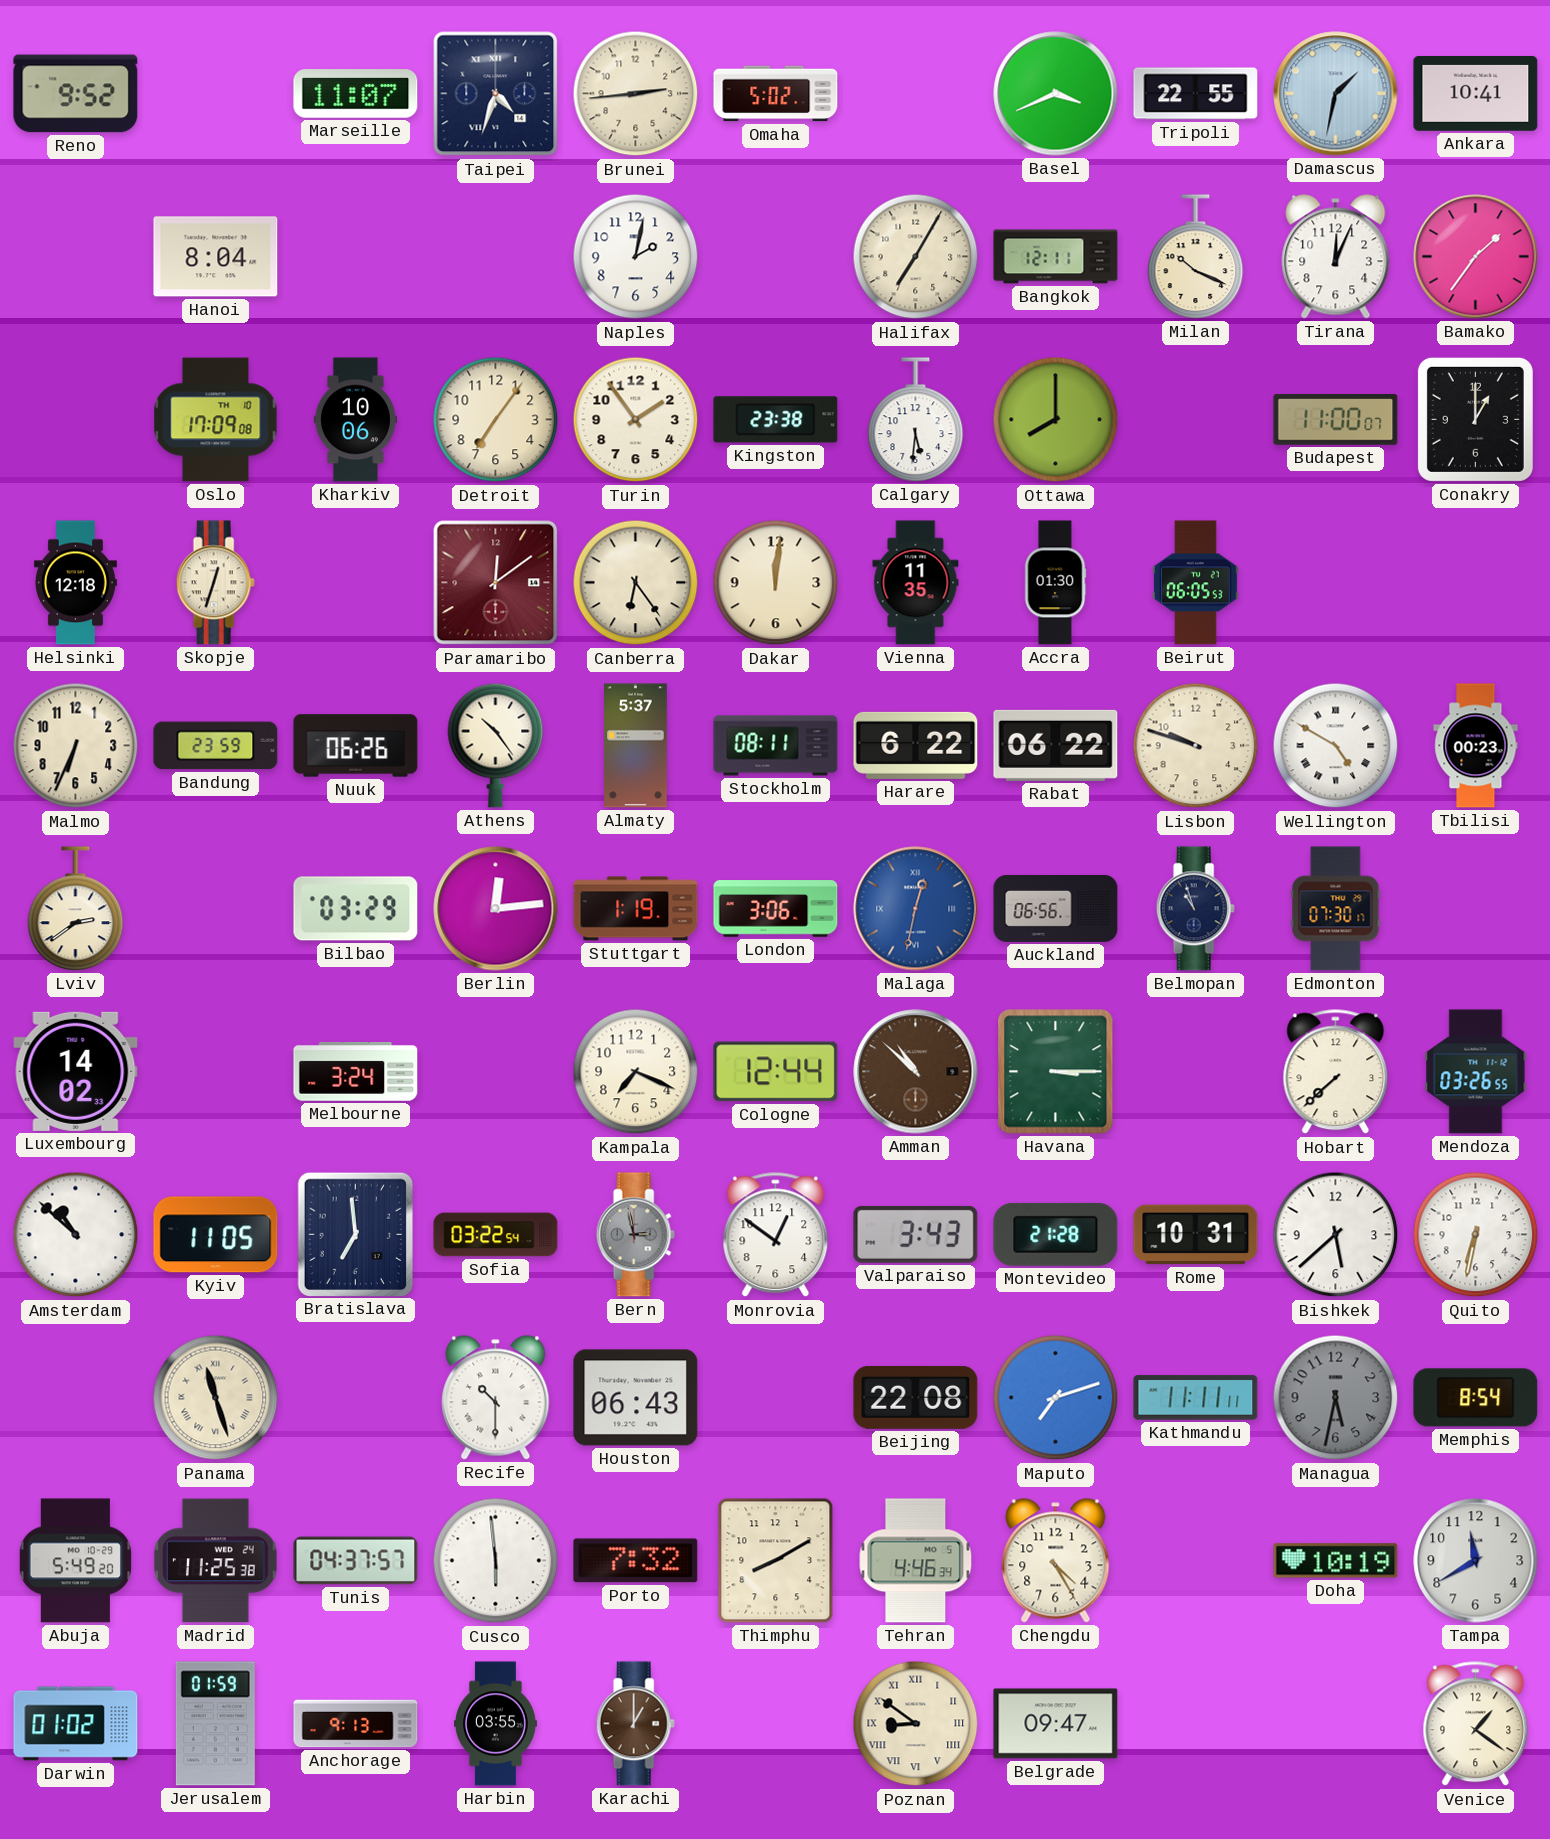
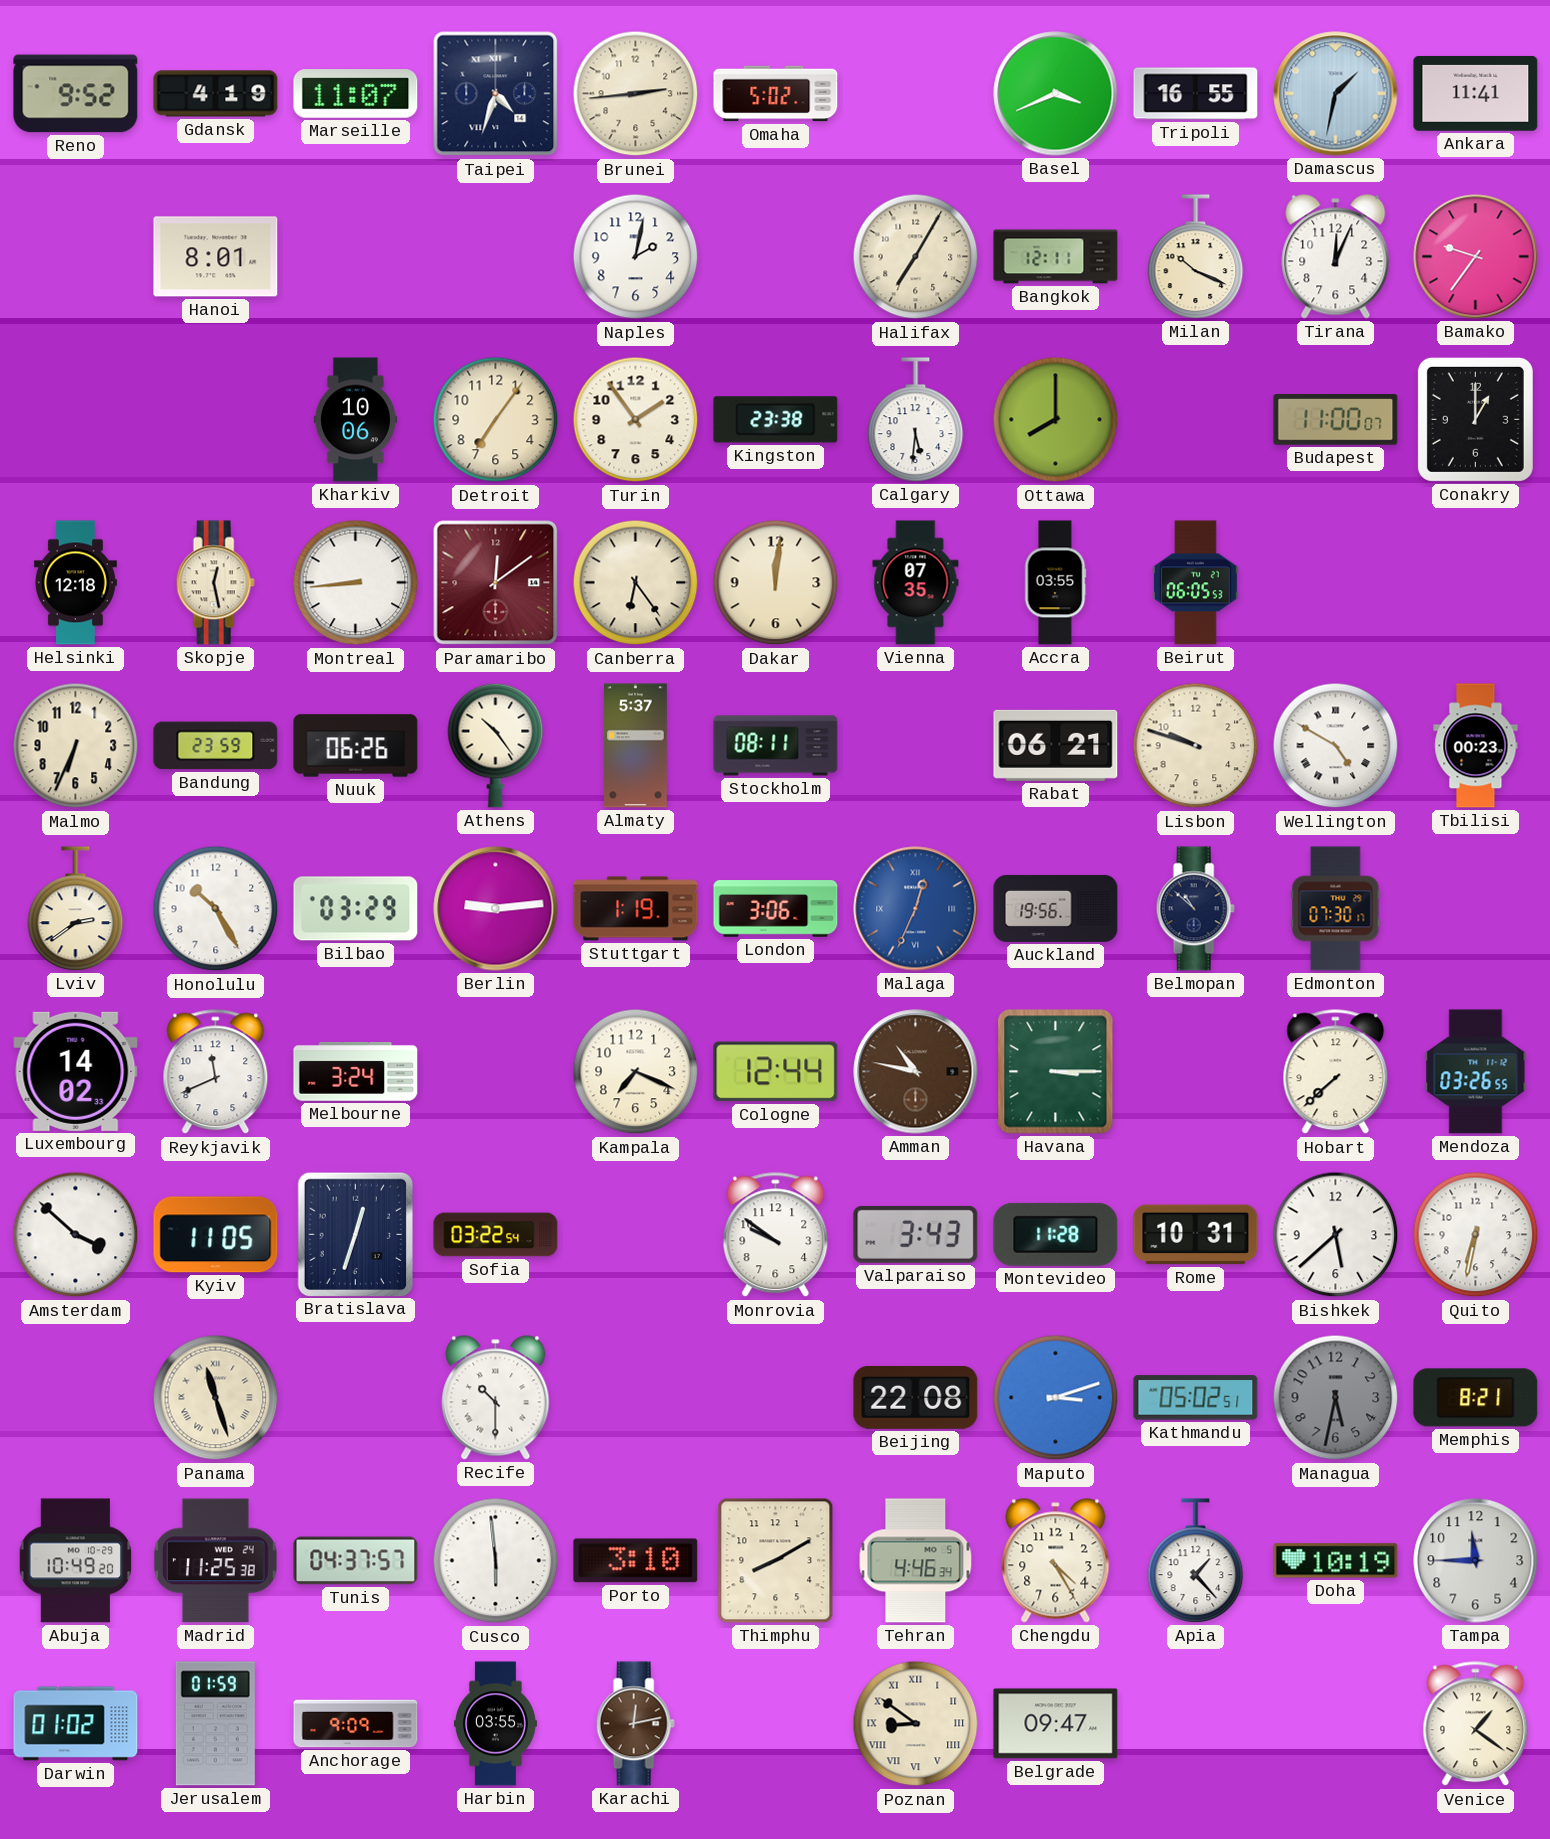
Gdansk: none -> 4:19 (216, 94)
Tripoli: 22:55 -> 16:55 (1196, 94)
Ankara: 10:41 -> 11:41 (1476, 93)
Hanoi: 8:04 -> 8:01 (216, 257)
Bamako: 1:36 -> 9:36 (1476, 257)
Oslo: 17:09 -> none (216, 420)
Skopje: 12:33 -> 12:28 (215, 583)
Montreal: none -> 8:44 (356, 583)
Vienna: 11:35 -> 07:35 (916, 583)
Accra: 01:30 -> 03:55 (1055, 583)
Harare: 6:22 -> none (916, 745)
Rabat: 06:22 -> 06:21 (1056, 745)
Honolulu: none -> 10:25 (216, 909)
Berlin: 12:14 -> 9:14 (496, 909)
Malaga: 12:32 -> 12:34 (916, 909)
Auckland: 06:56 -> 19:56 (1056, 908)
Belmopan: 10:57 -> 10:52 (1195, 909)
Reykjavik: none -> 11:41 (216, 1072)
Amman: 10:52 -> 10:47 (916, 1072)
Amsterdam: 10:52 -> 3:52 (76, 1235)
Bratislava: 6:59 -> 12:33 (355, 1234)
Bern: 2:58 -> none (635, 1235)
Monrovia: 12:51 -> 9:51 (776, 1235)
Montevideo: 21:28 -> 11:28 (1056, 1234)
Houston: 06:43 -> none (636, 1398)
Maputo: 7:12 -> 3:12 (1056, 1398)
Kathmandu: 11:11 -> 05:02 (1196, 1398)
Memphis: 8:54 -> 8:21 (1476, 1398)
Abuja: 5:49 -> 10:49 (75, 1561)
Porto: 7:32 -> 3:10 (636, 1561)
Apia: none -> 1:23 (1196, 1561)
Tampa: 11:40 -> 11:45 (1476, 1561)
Anchorage: 9:13 -> 9:09 (356, 1724)
Karachi: 1:00 -> 12:13 (635, 1724)
